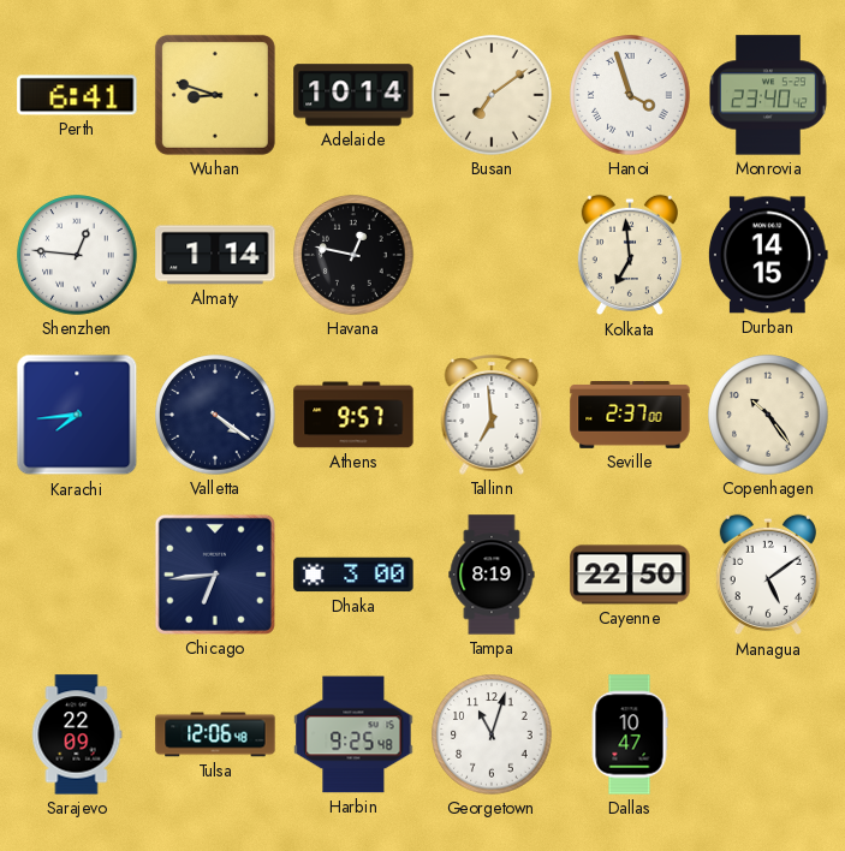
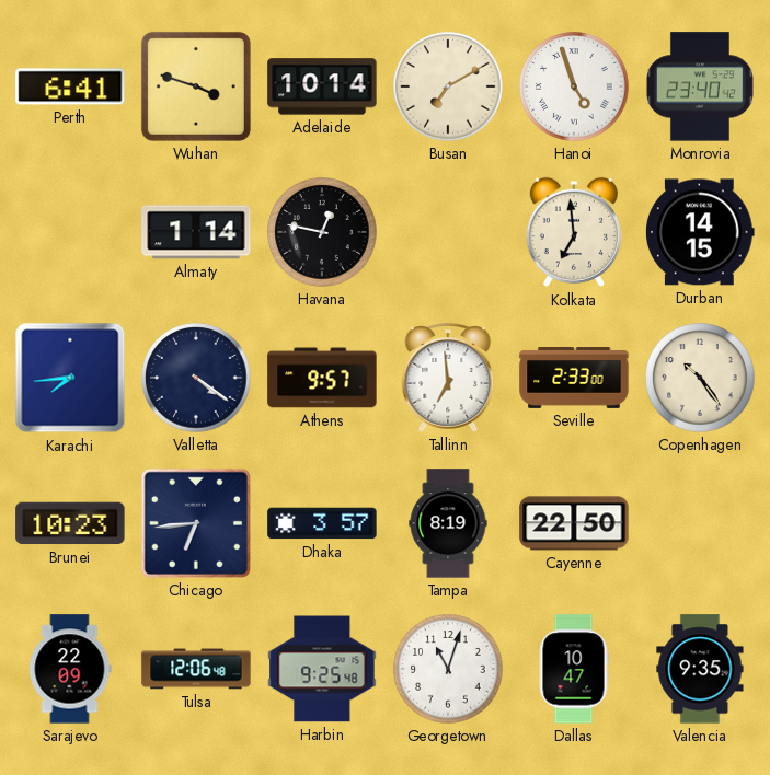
Wuhan: 8:48 -> 3:48 (196, 86)
Busan: 7:09 -> 7:10 (448, 86)
Hanoi: 3:57 -> 4:57 (574, 86)
Shenzhen: 12:46 -> none (77, 255)
Seville: 2:37 -> 2:33 (574, 378)
Brunei: none -> 10:23 (70, 523)
Dhaka: 3:00 -> 3:57 (322, 523)
Managua: 5:09 -> none (768, 575)
Valencia: none -> 9:35 (700, 669)
